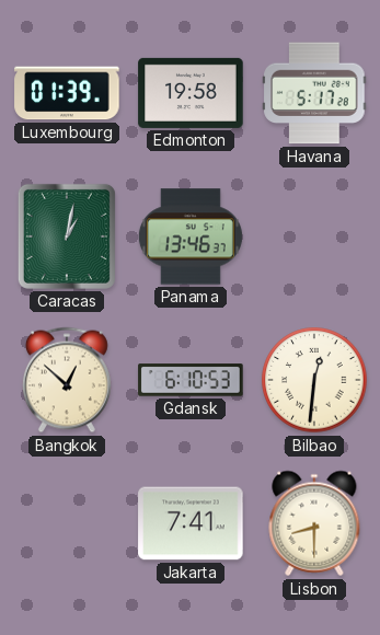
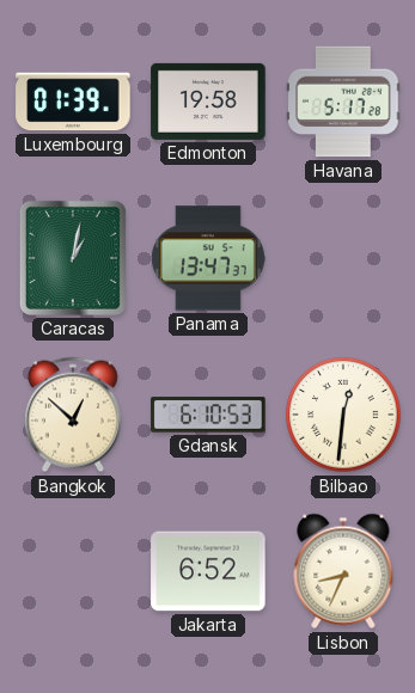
Panama: 13:46 -> 13:47 (208, 258)
Jakarta: 7:41 -> 6:52 (208, 571)
Lisbon: 8:30 -> 8:34 (343, 571)
